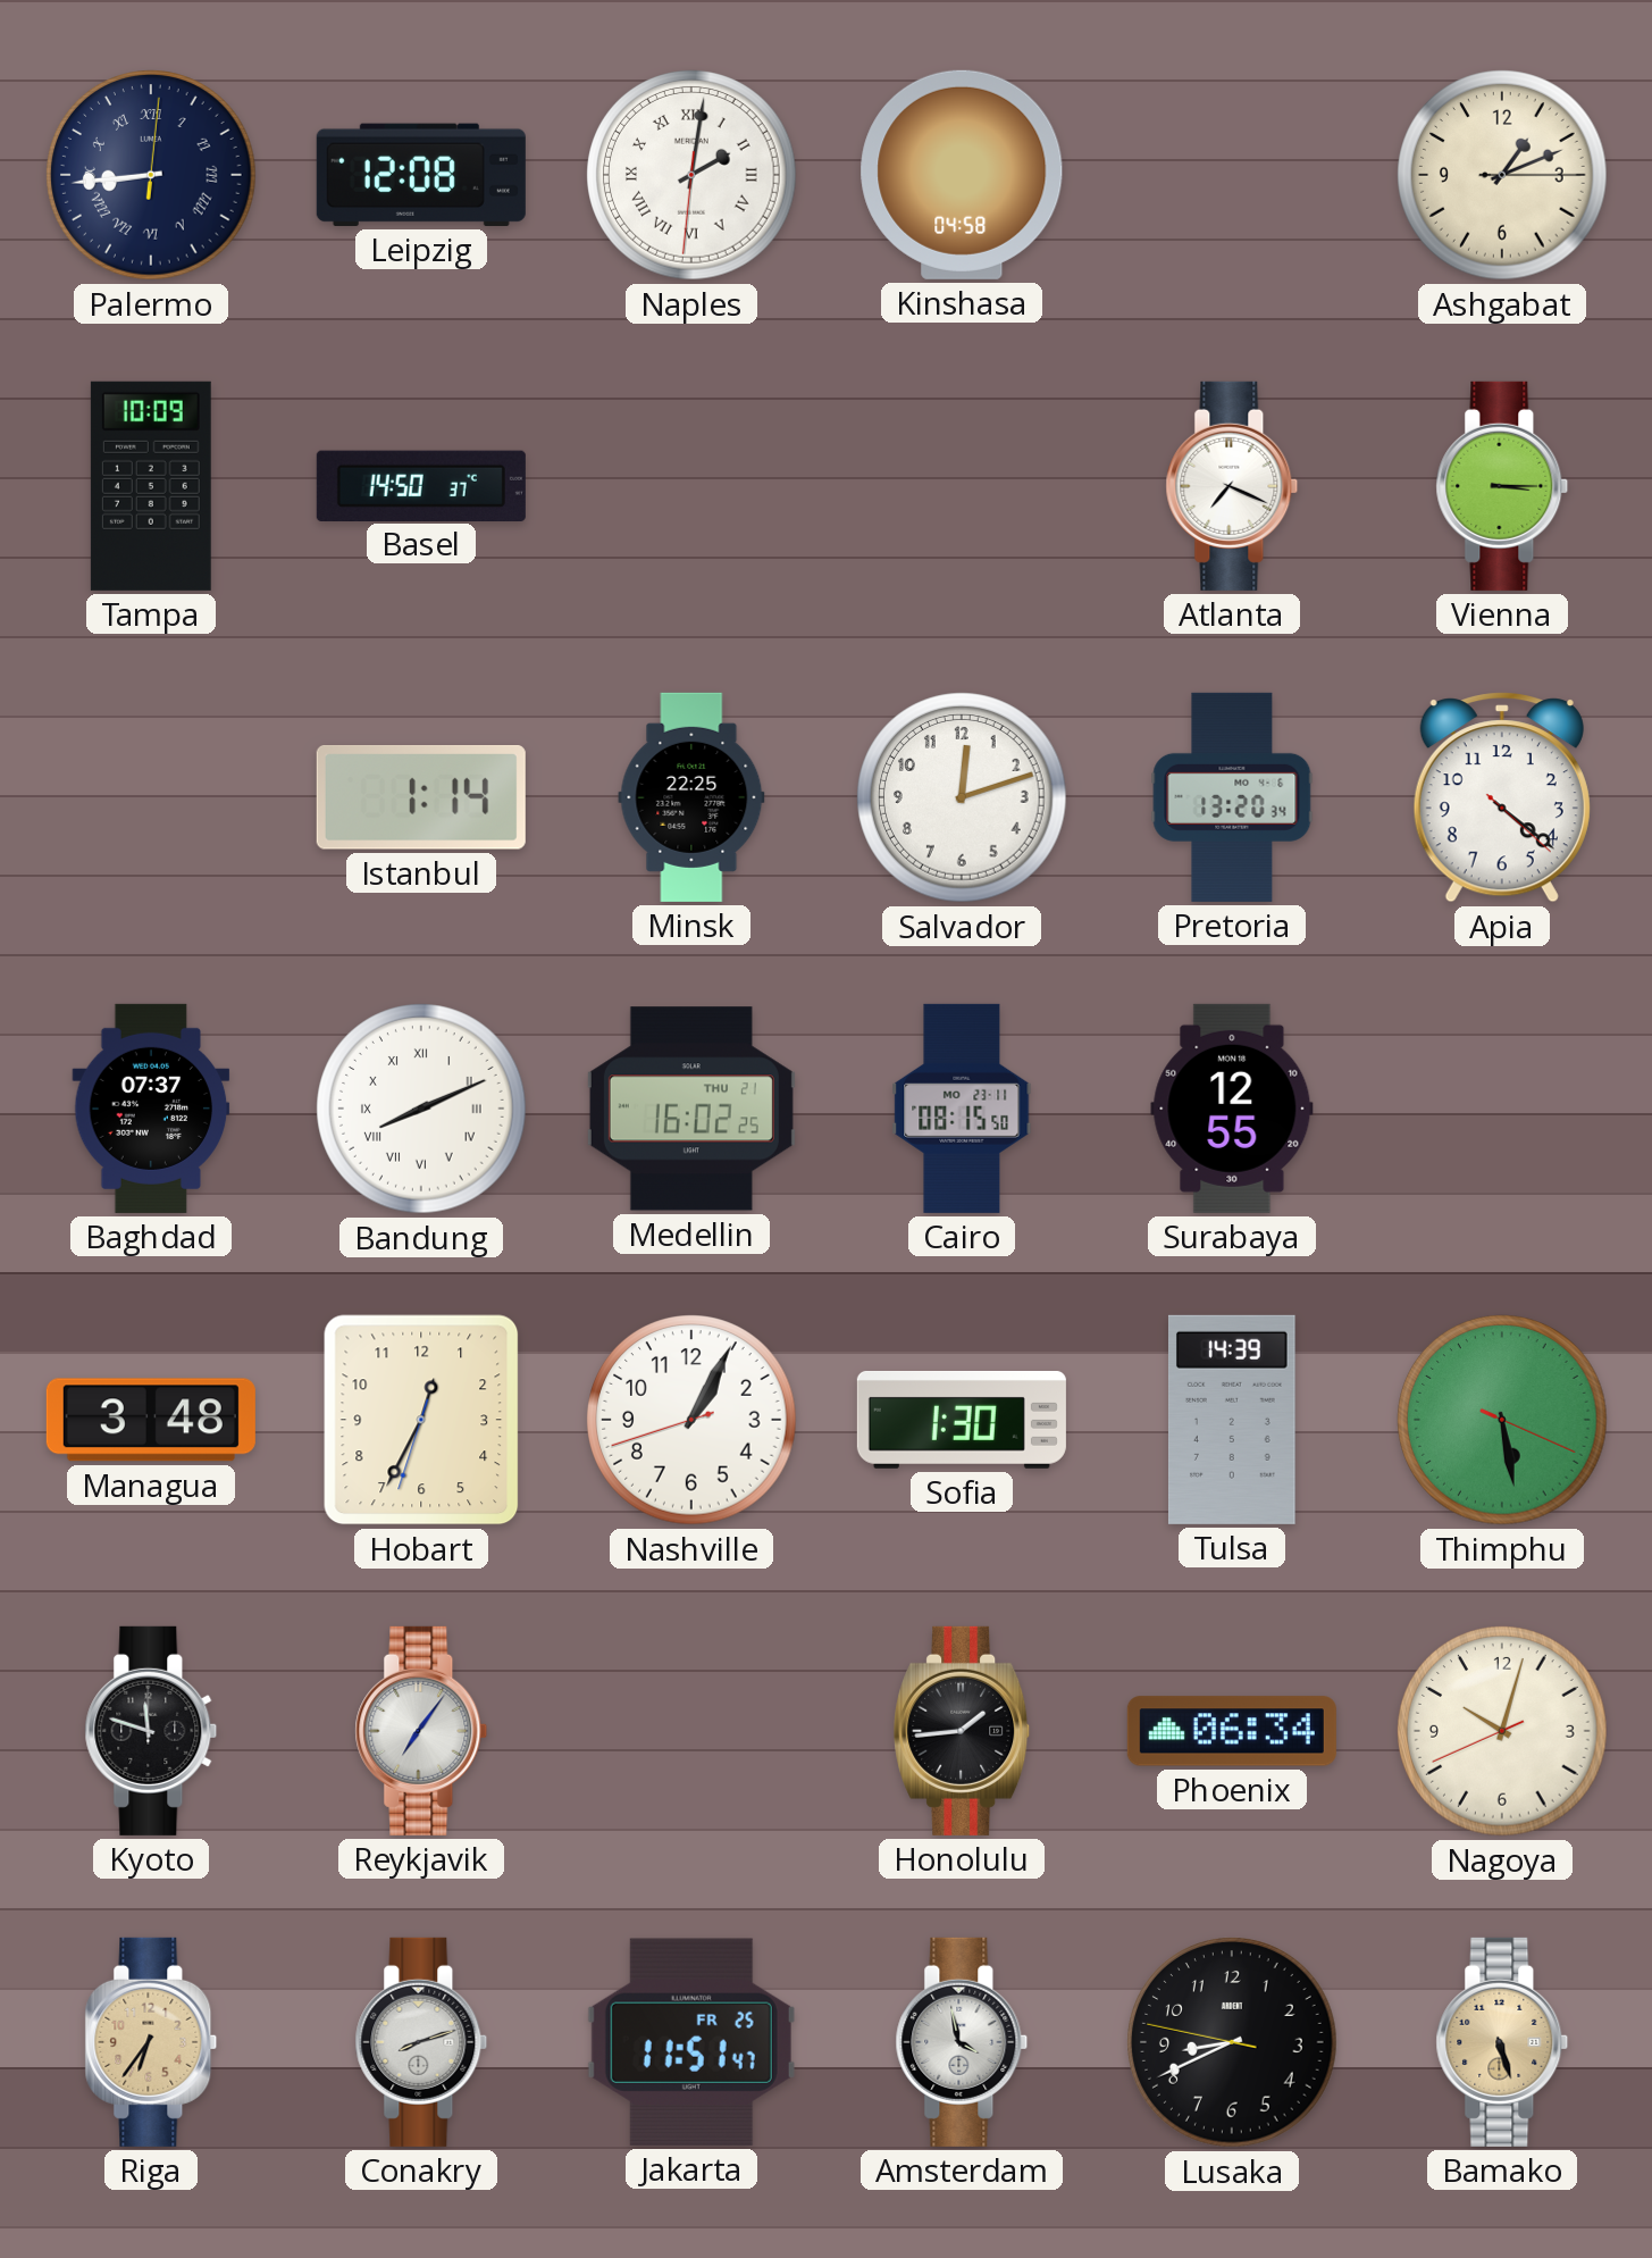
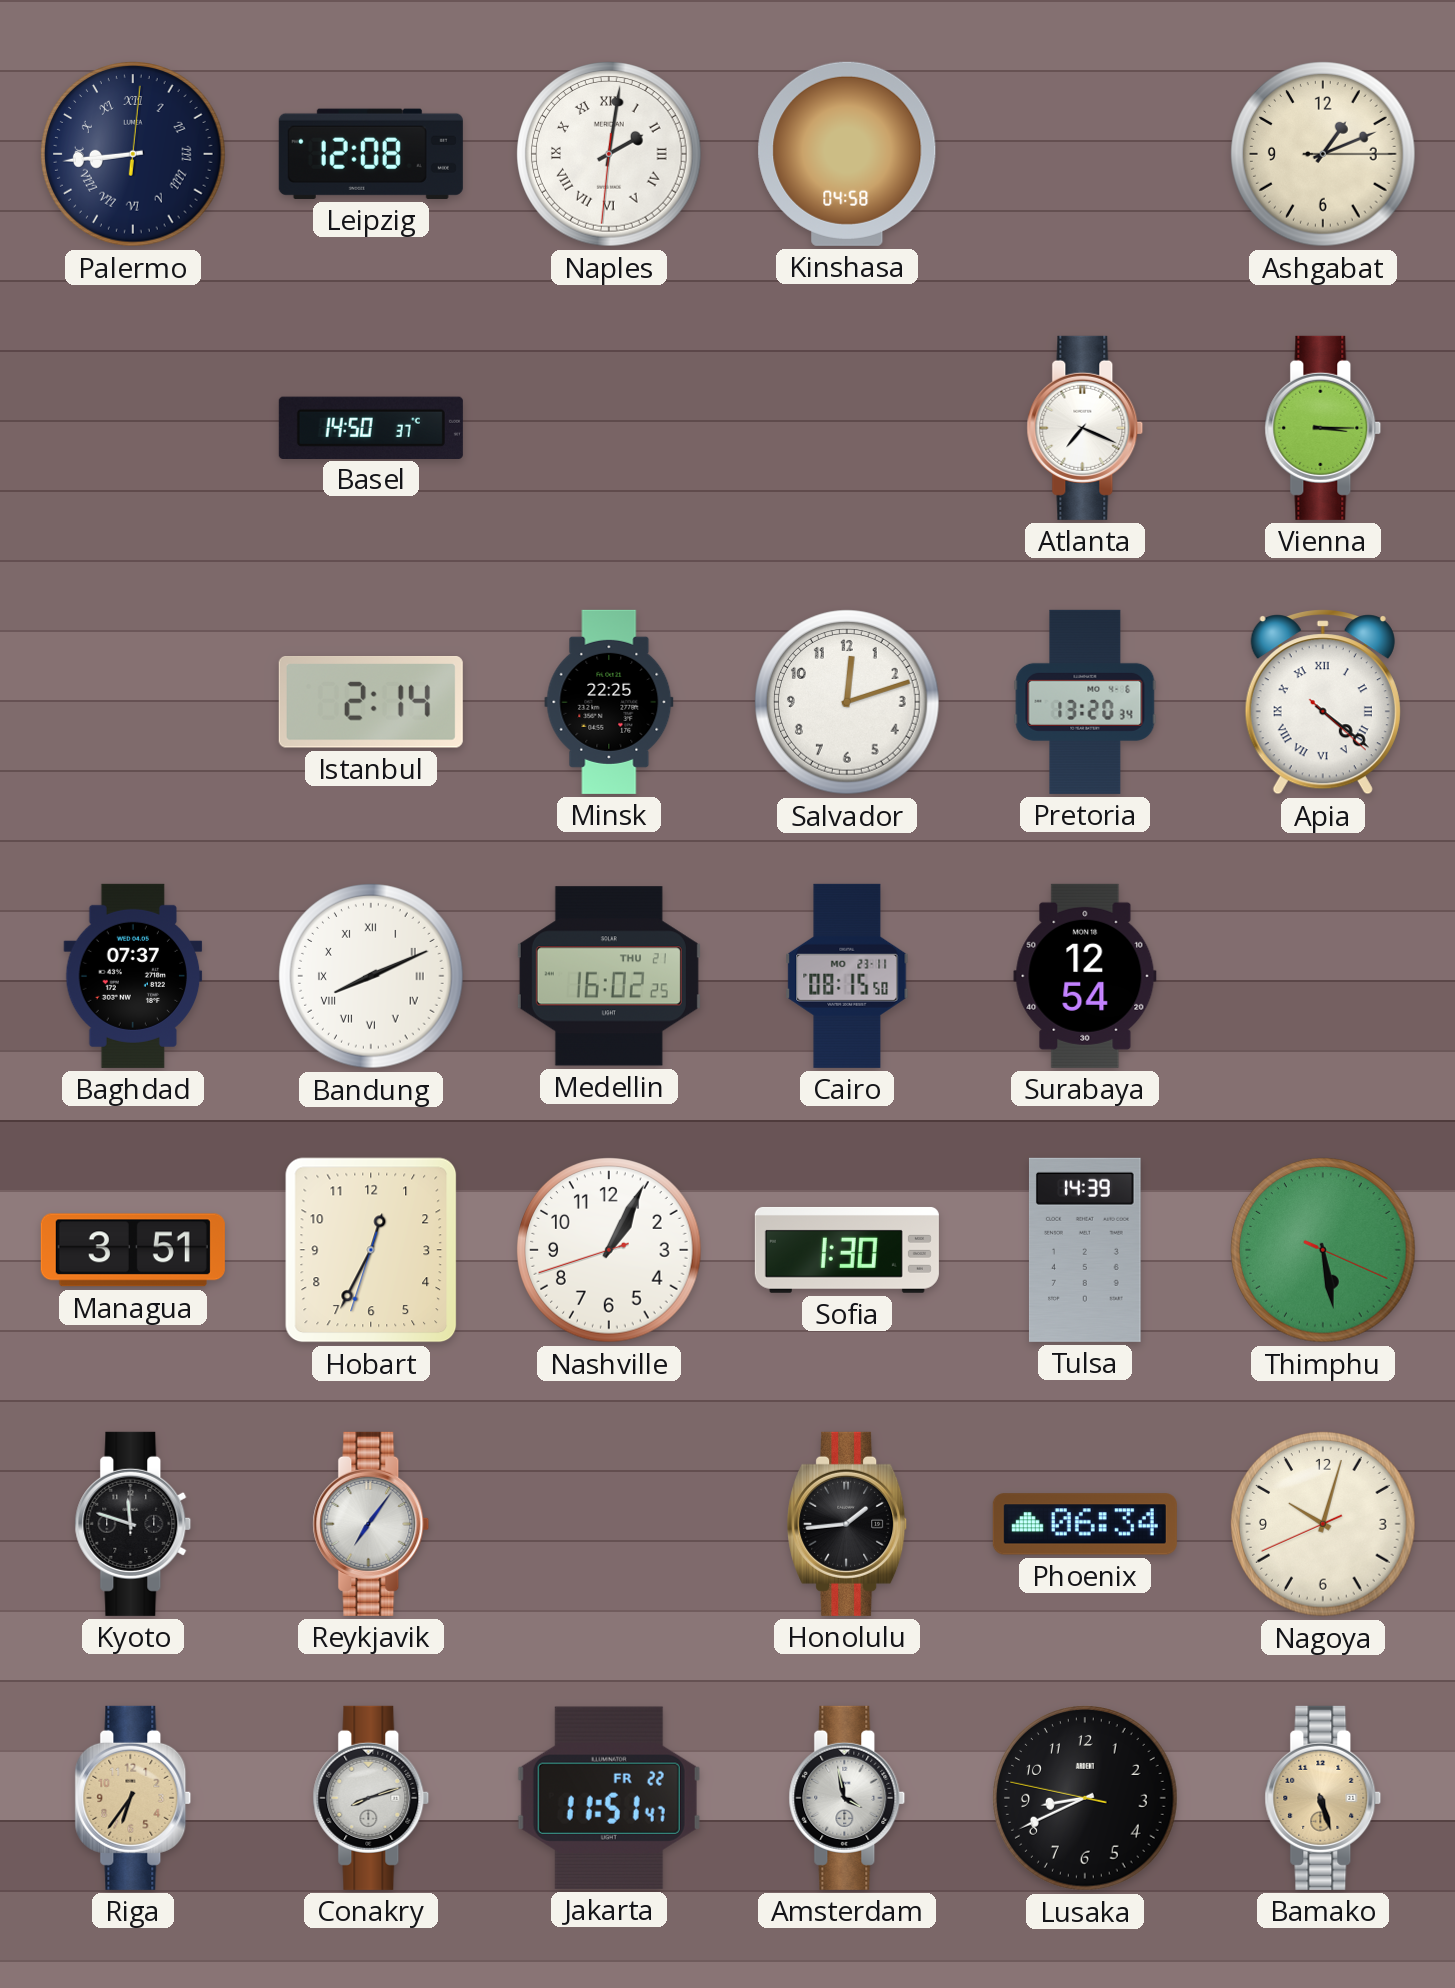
Tampa: 10:09 -> none (151, 486)
Istanbul: 1:14 -> 2:14 (371, 703)
Apia numerals: Arabic -> Roman (1323, 702)
Surabaya: 12:55 -> 12:54 (1085, 976)
Managua: 3:48 -> 3:51 (133, 1250)
Jakarta date: FR 25 -> FR 22 (609, 1798)
